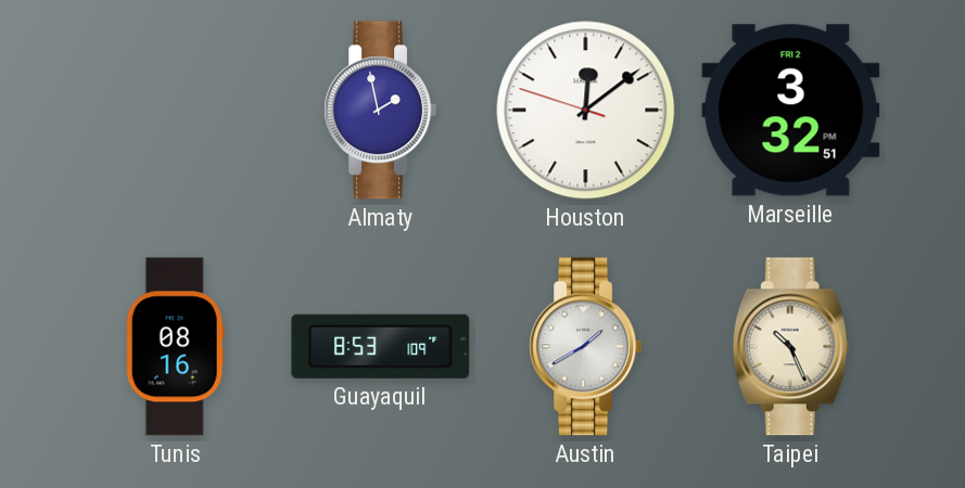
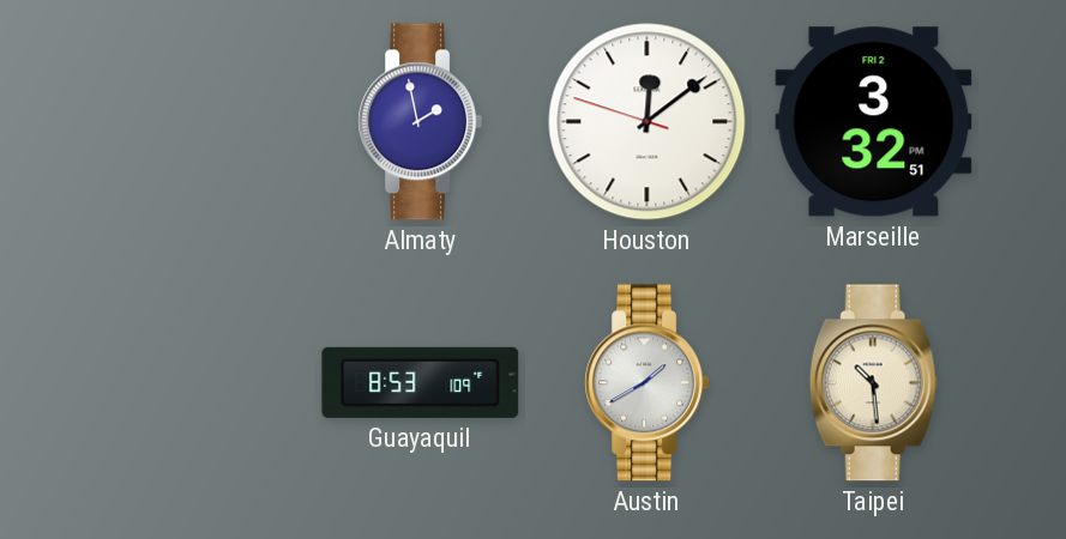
Tunis: 08:16 -> none (175, 347)
Taipei: 10:26 -> 10:29 (873, 383)
